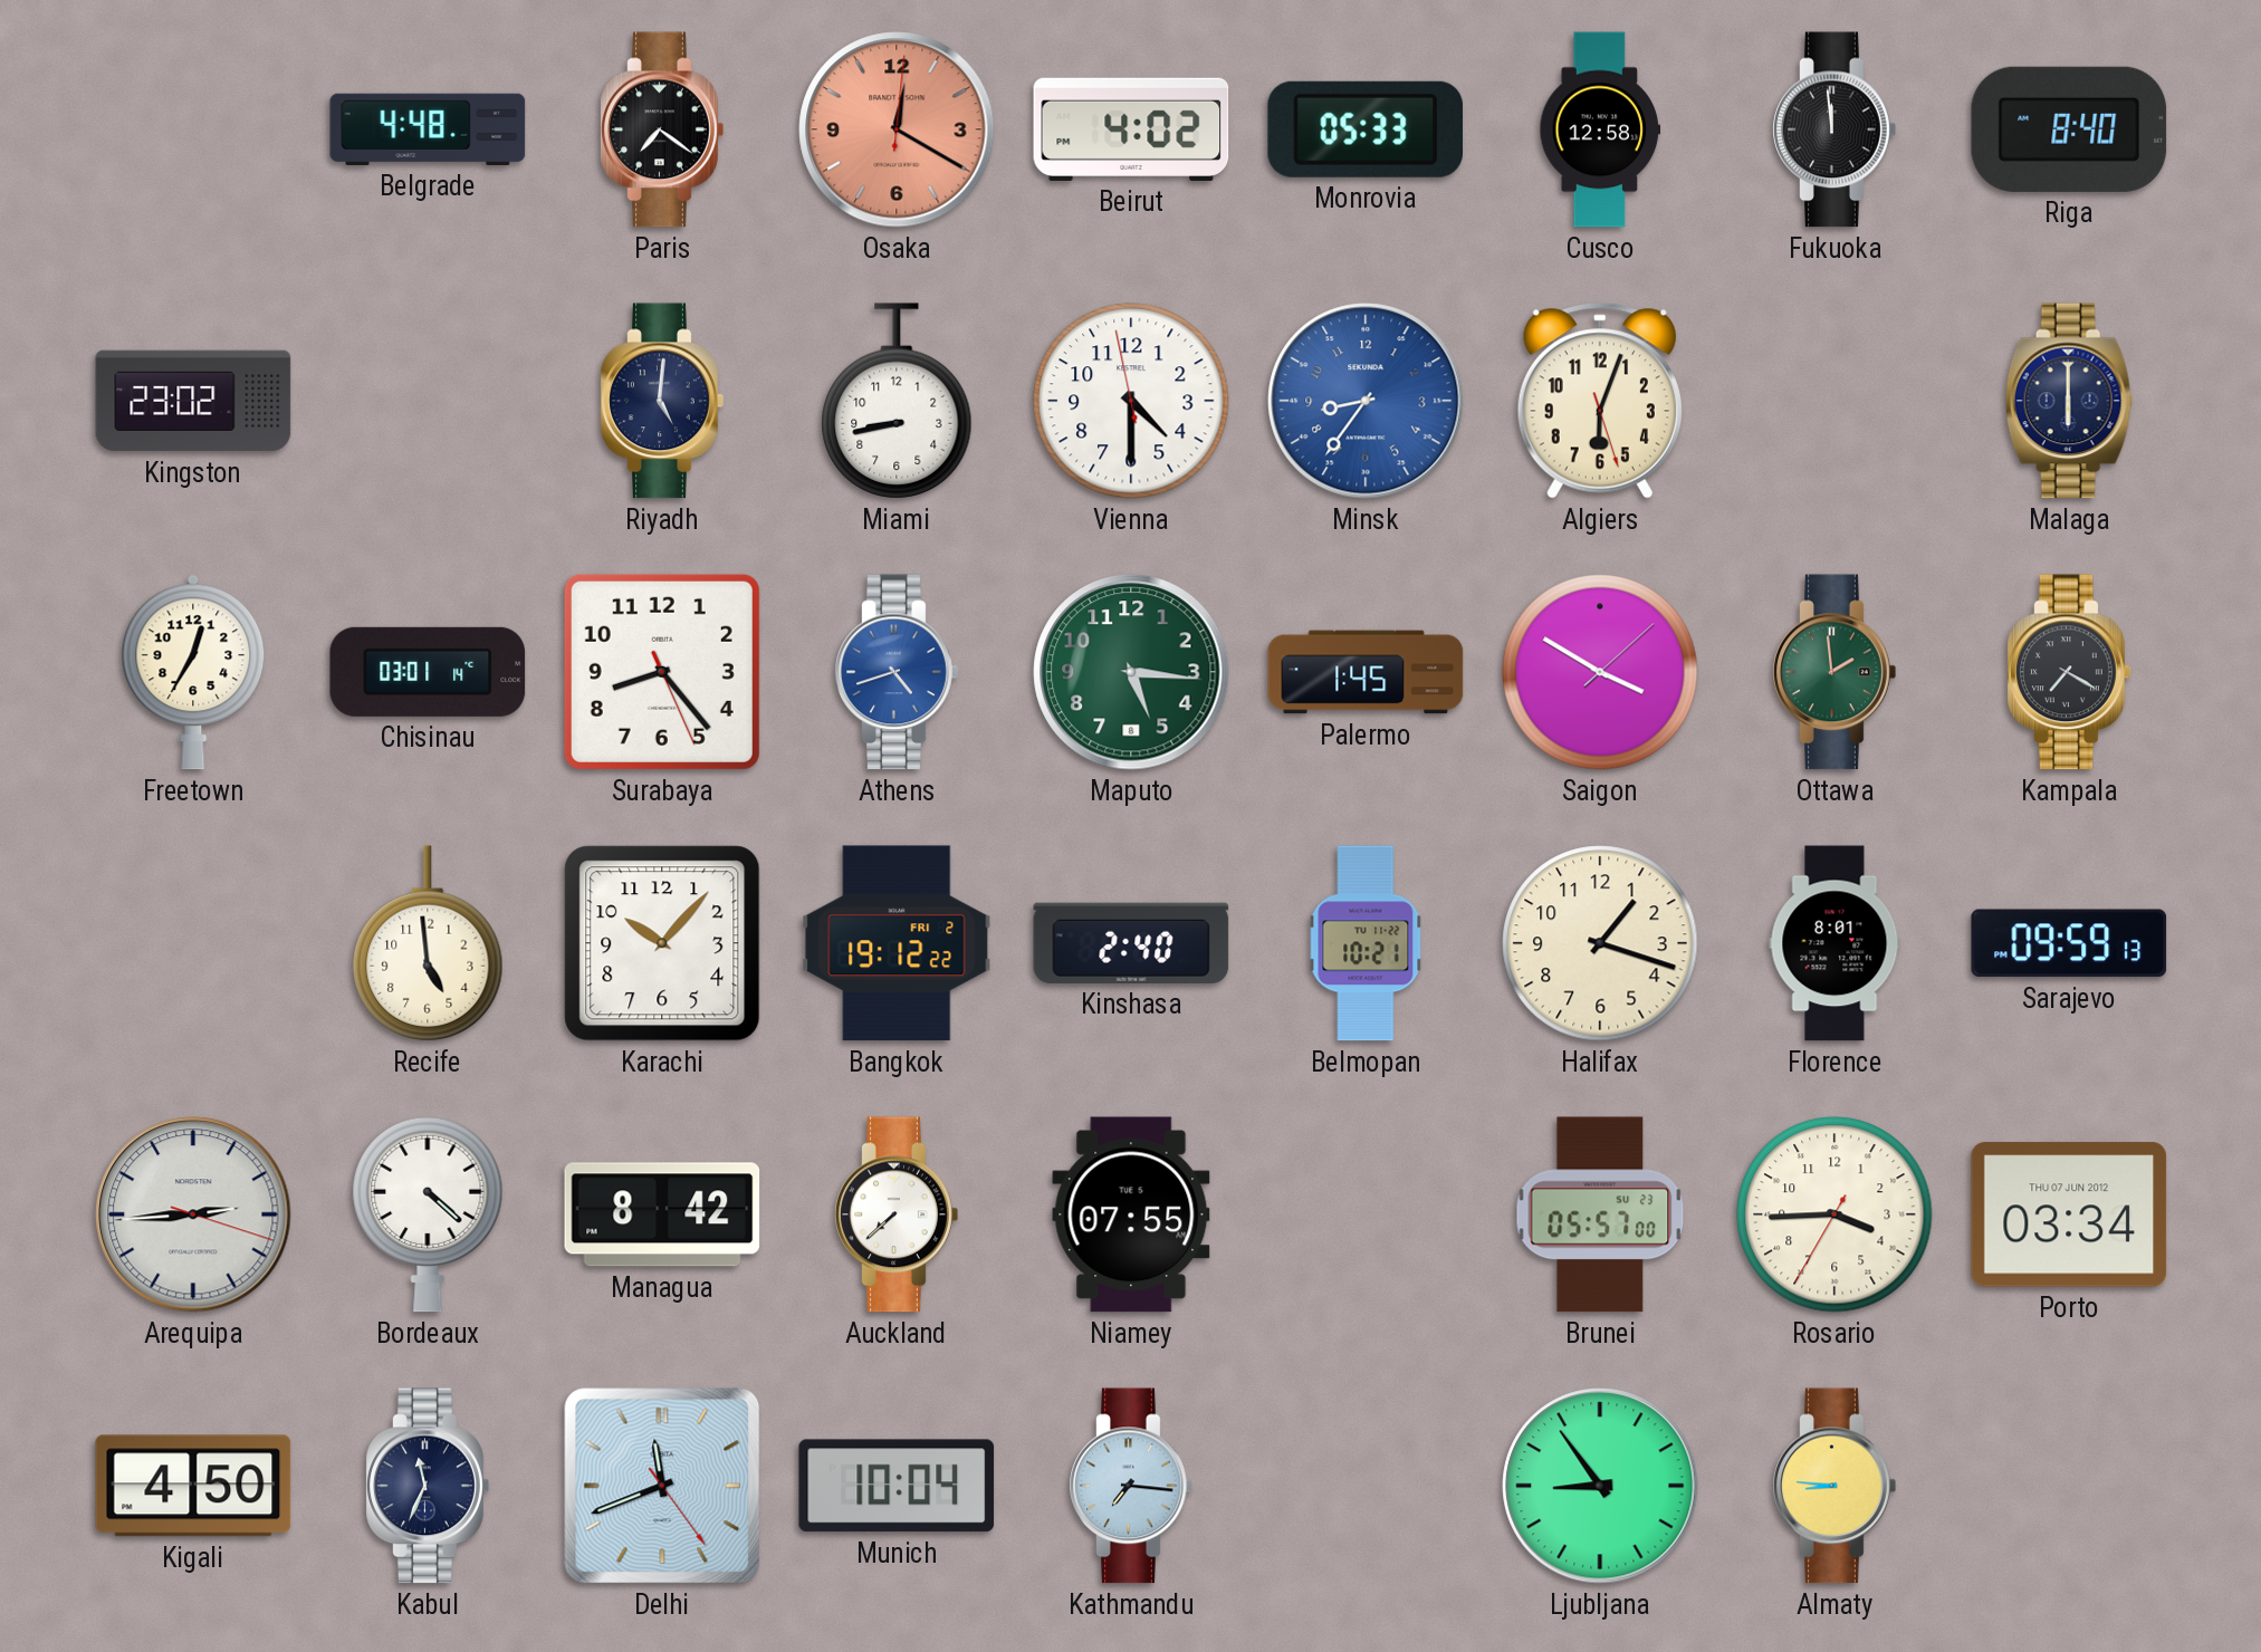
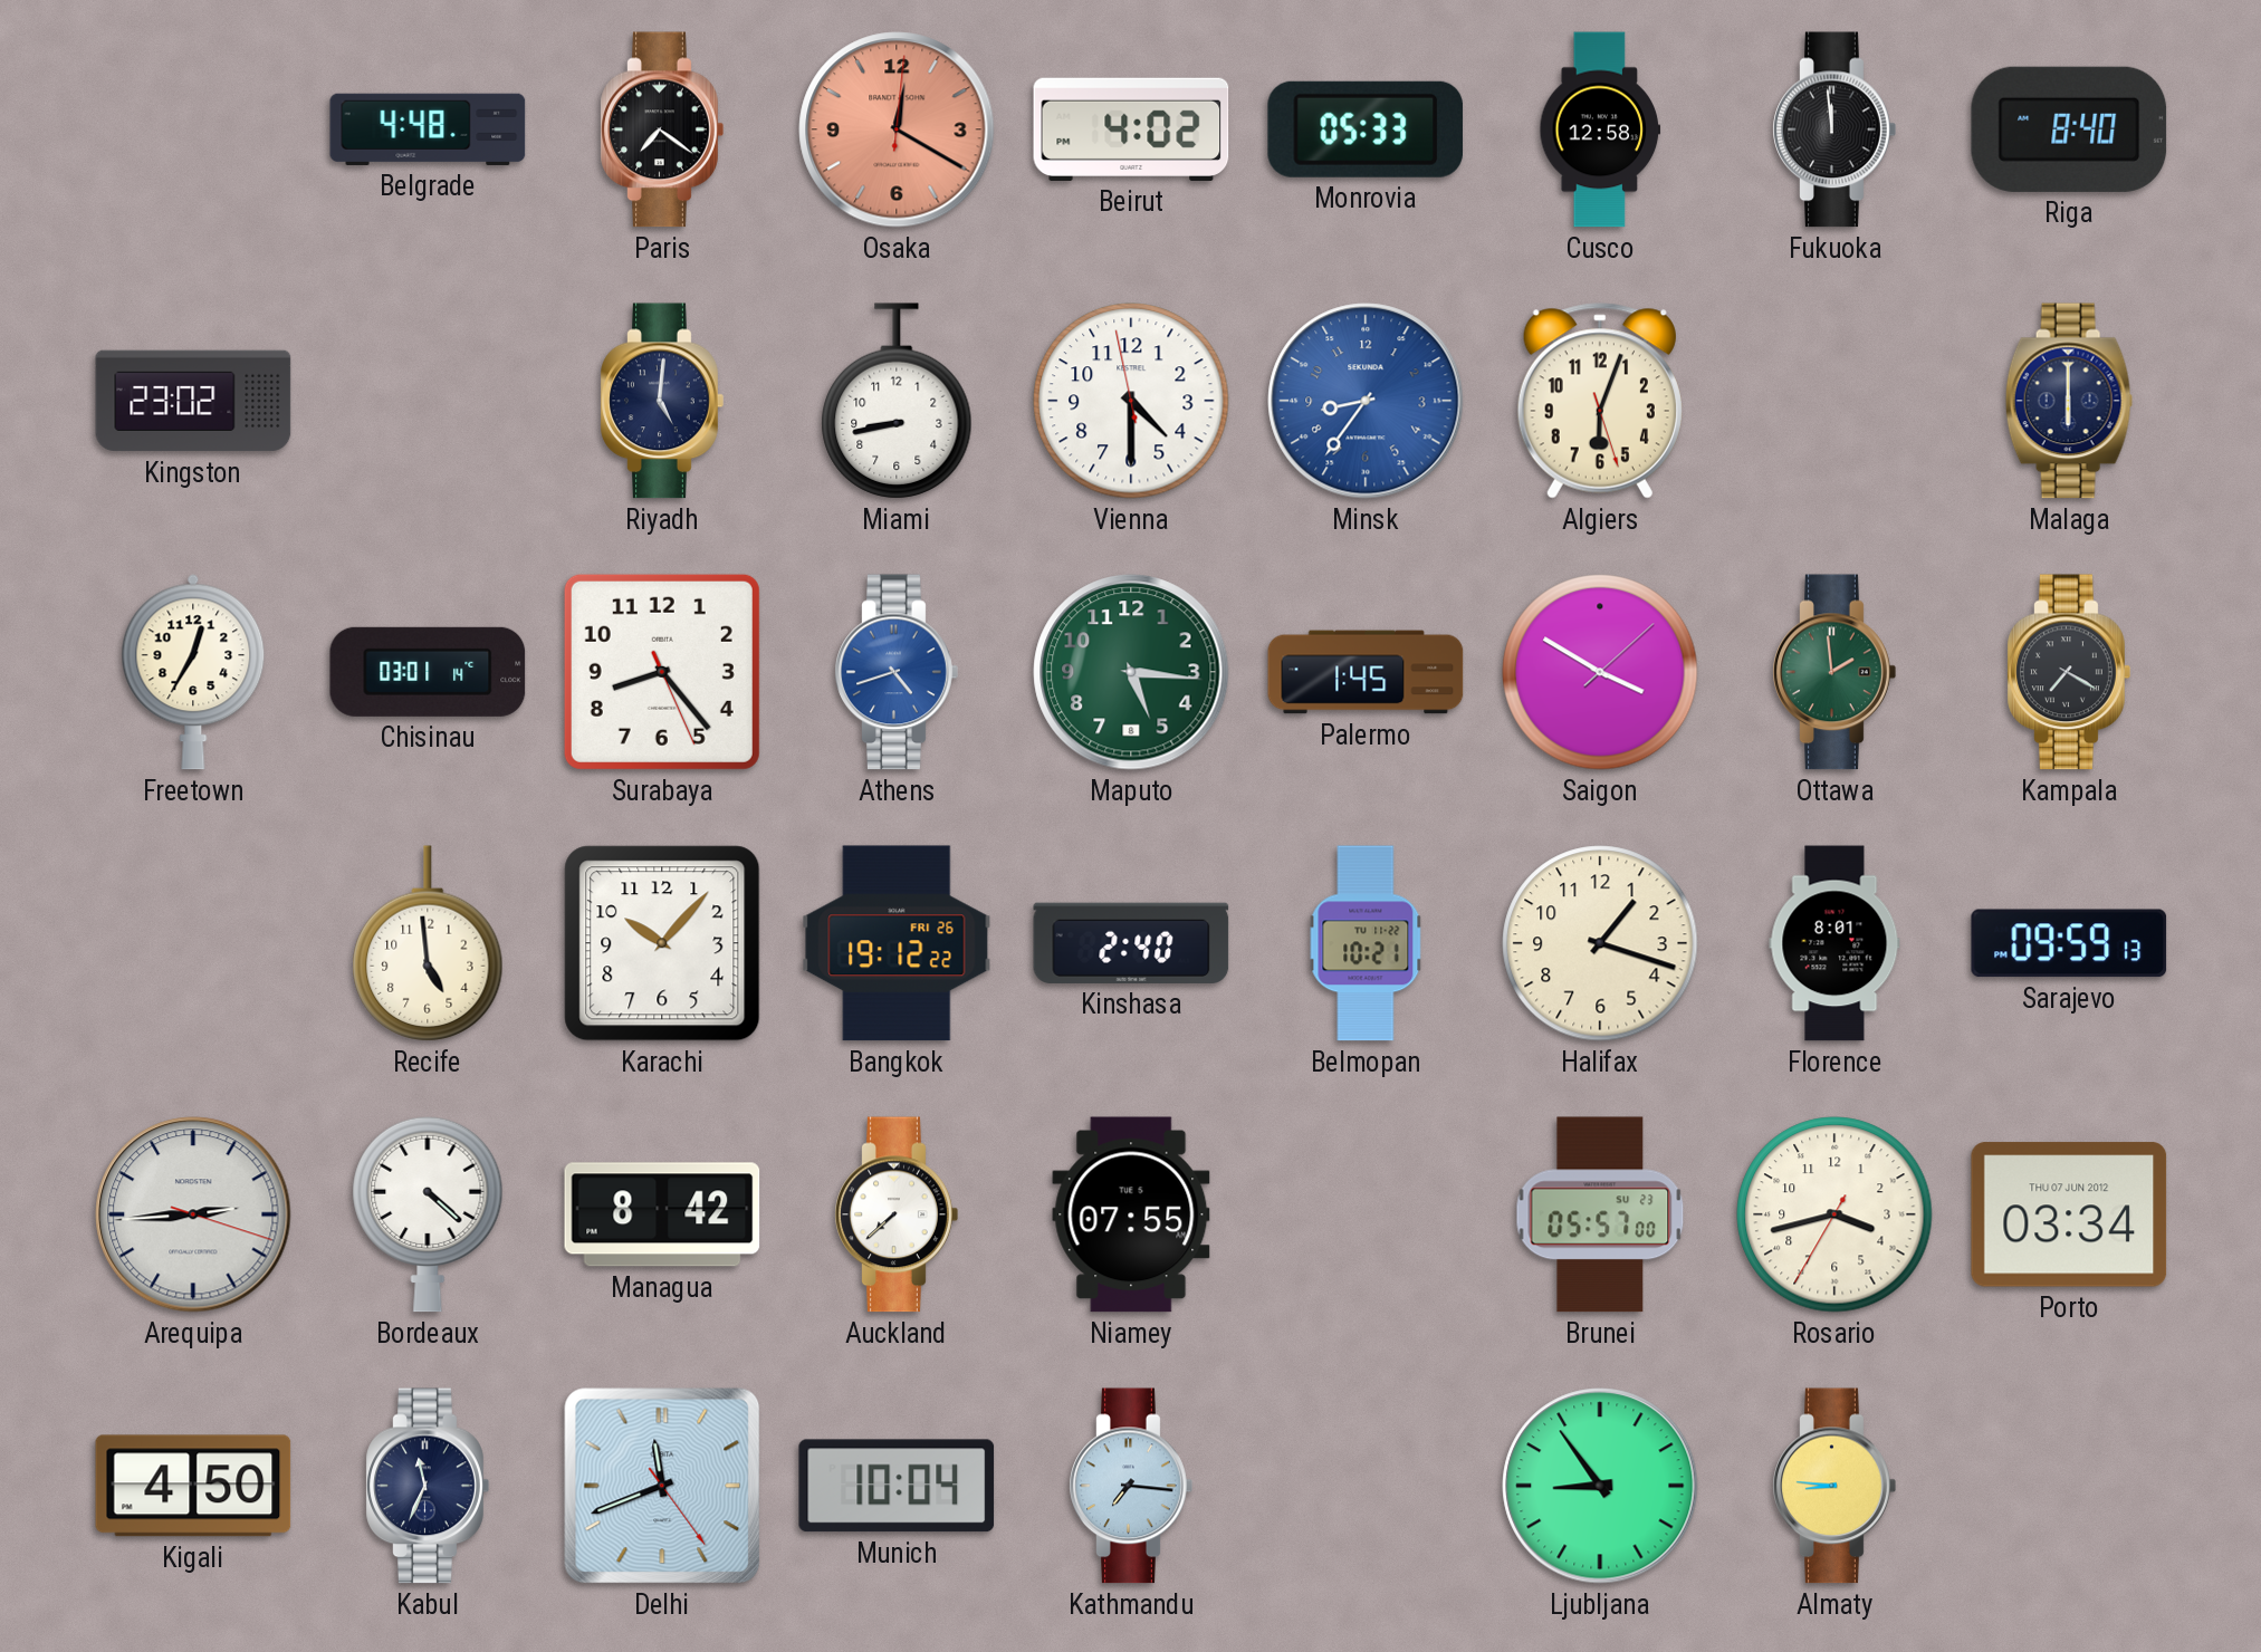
Bangkok date: FRI 2 -> FRI 26 (897, 943)
Rosario: 3:44 -> 3:42 (1834, 1214)
